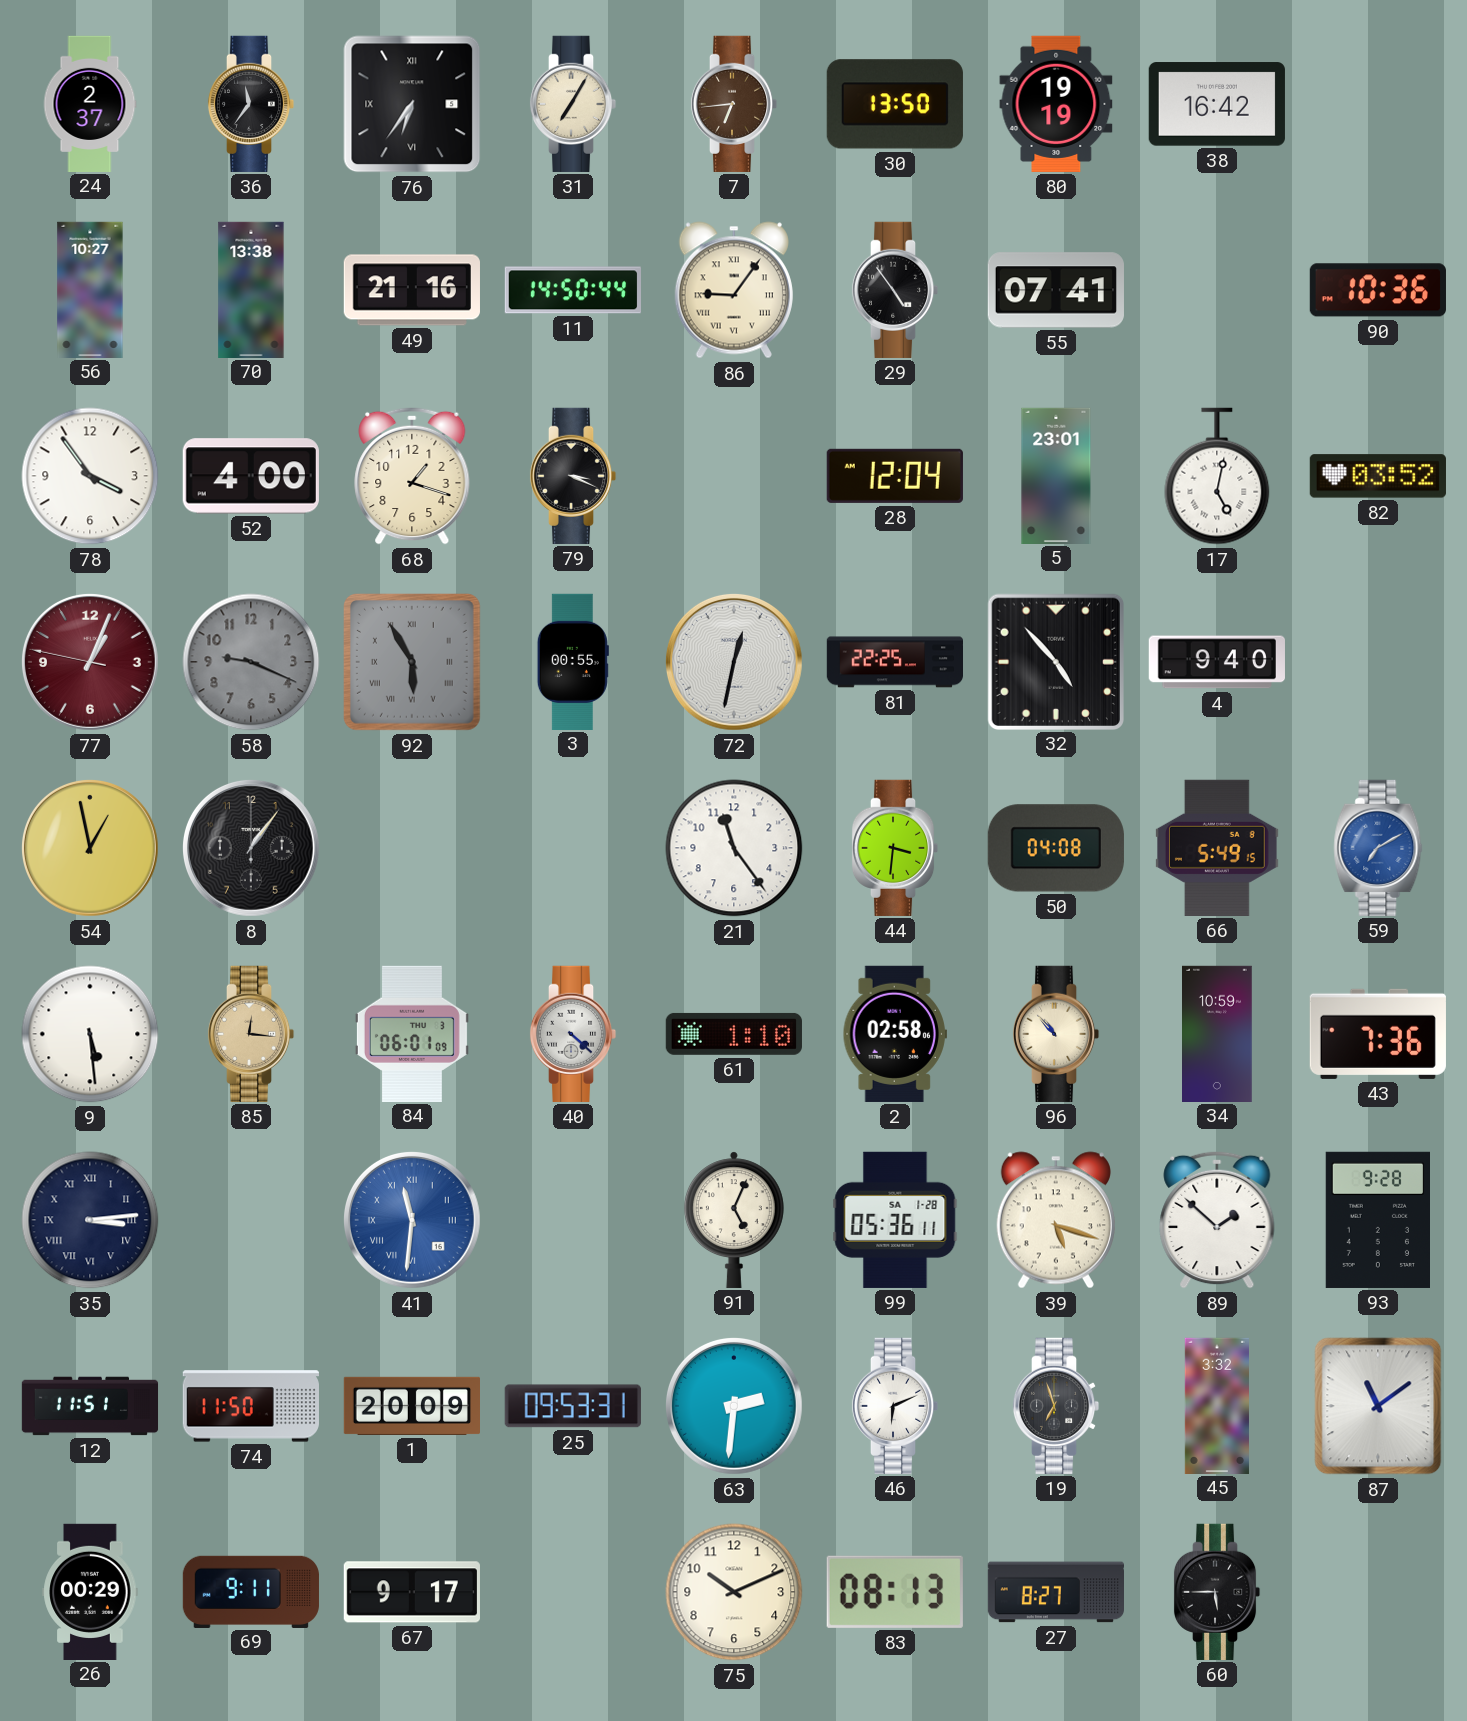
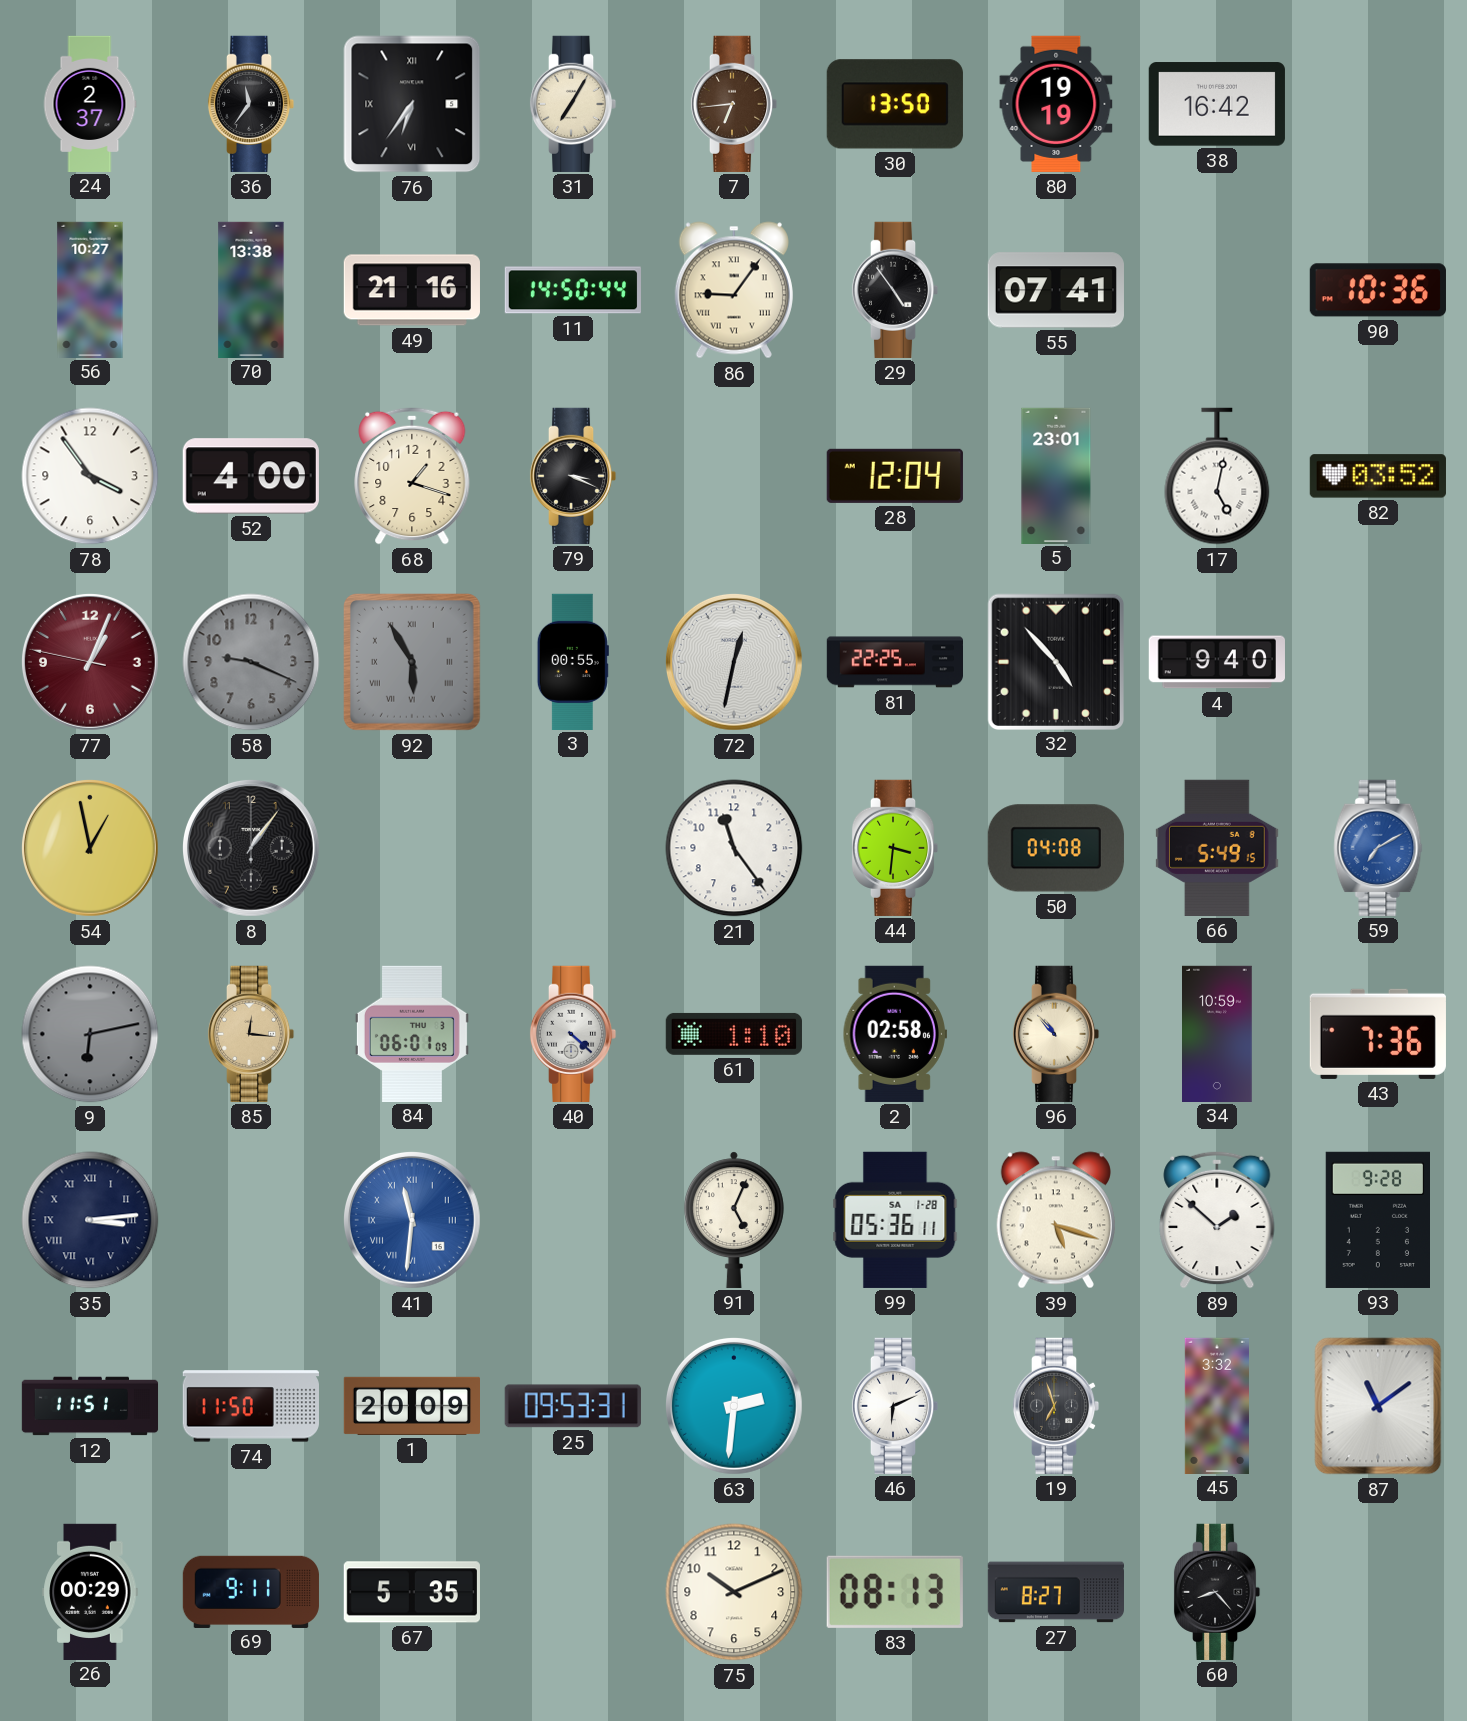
9: 5:29 -> 6:13 (90, 1034)
9 dial: white -> grey (90, 1034)
67: 9:17 -> 5:35 (412, 1592)
60: 5:45 -> 8:23 (1217, 1592)
